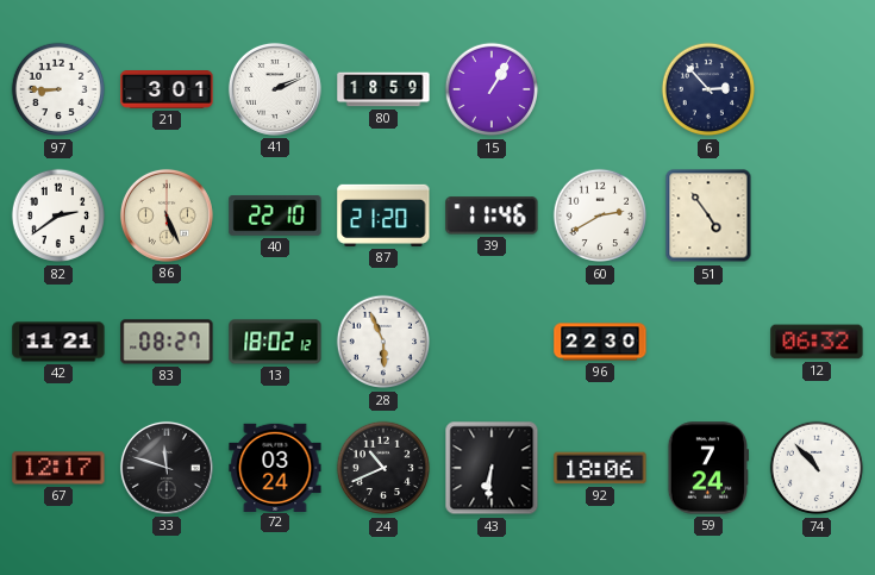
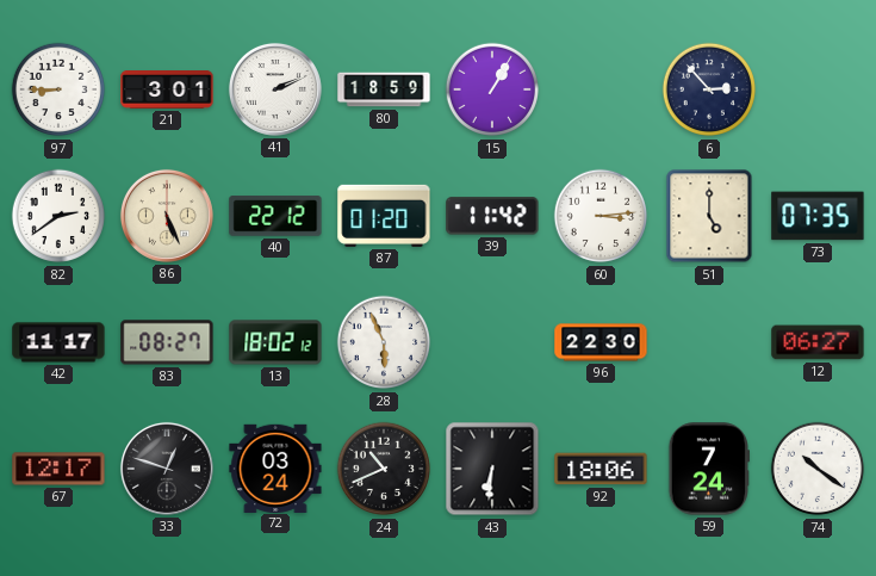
40: 22:10 -> 22:12 (275, 216)
87: 21:20 -> 01:20 (384, 216)
39: 11:46 -> 11:42 (492, 216)
60: 2:40 -> 3:14 (601, 216)
51: 4:54 -> 5:00 (709, 216)
73: none -> 07:35 (818, 216)
42: 11:21 -> 11:17 (58, 342)
12: 06:32 -> 06:27 (818, 342)
33: 11:48 -> 12:48 (167, 469)
74: 10:53 -> 10:21 (818, 469)
